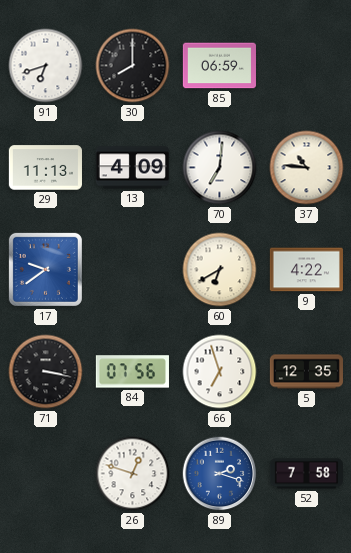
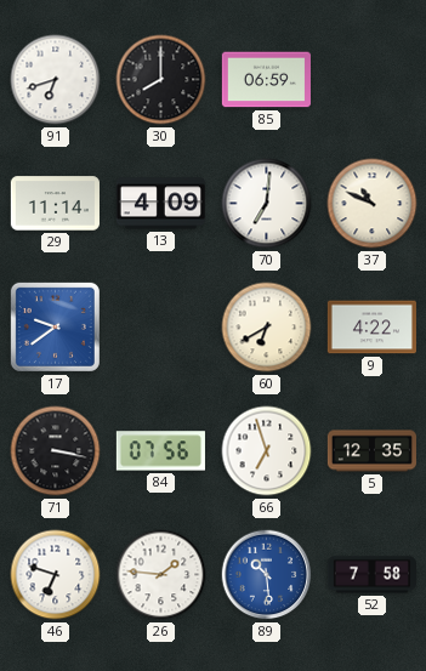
29: 11:13 -> 11:14 (55, 204)
37: 10:46 -> 10:49 (373, 204)
46: none -> 6:48 (56, 575)
26: 12:48 -> 1:46 (161, 575)
89: 2:18 -> 10:29 (267, 575)
